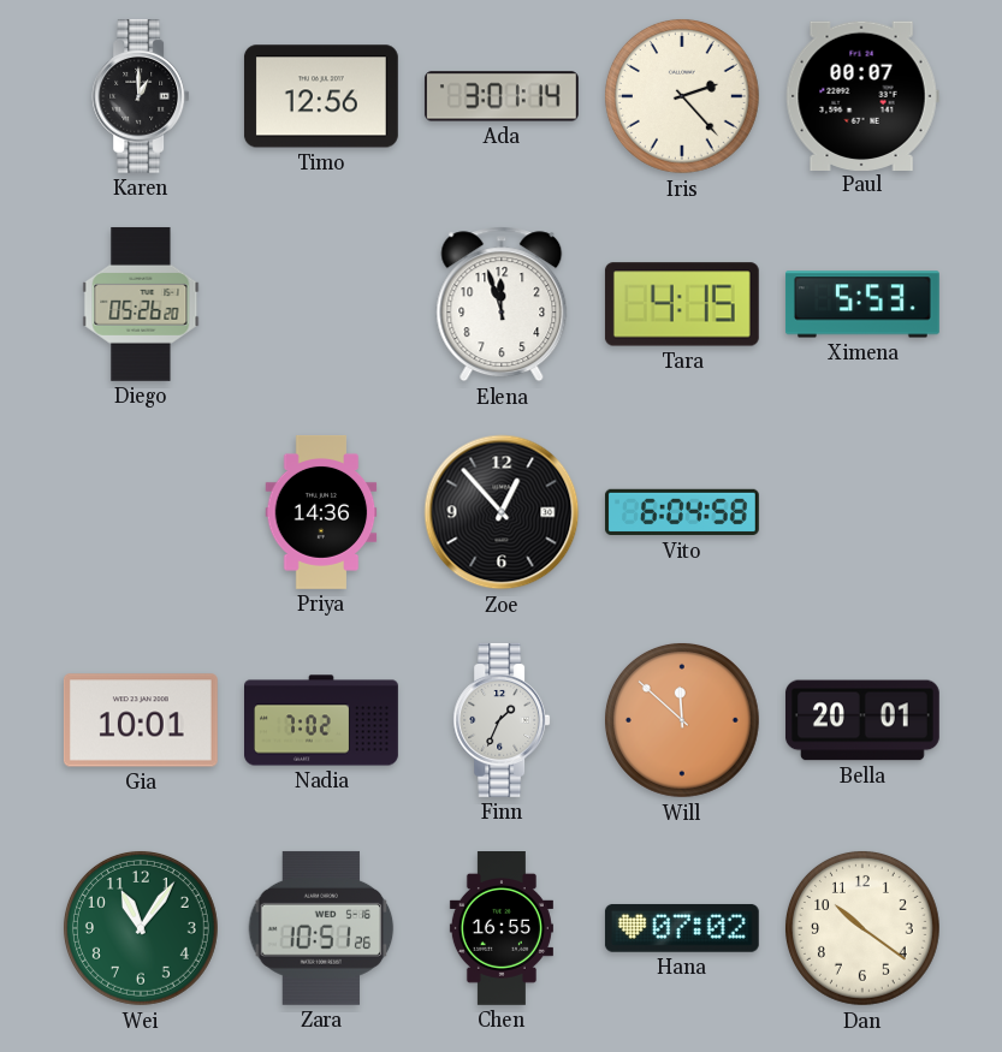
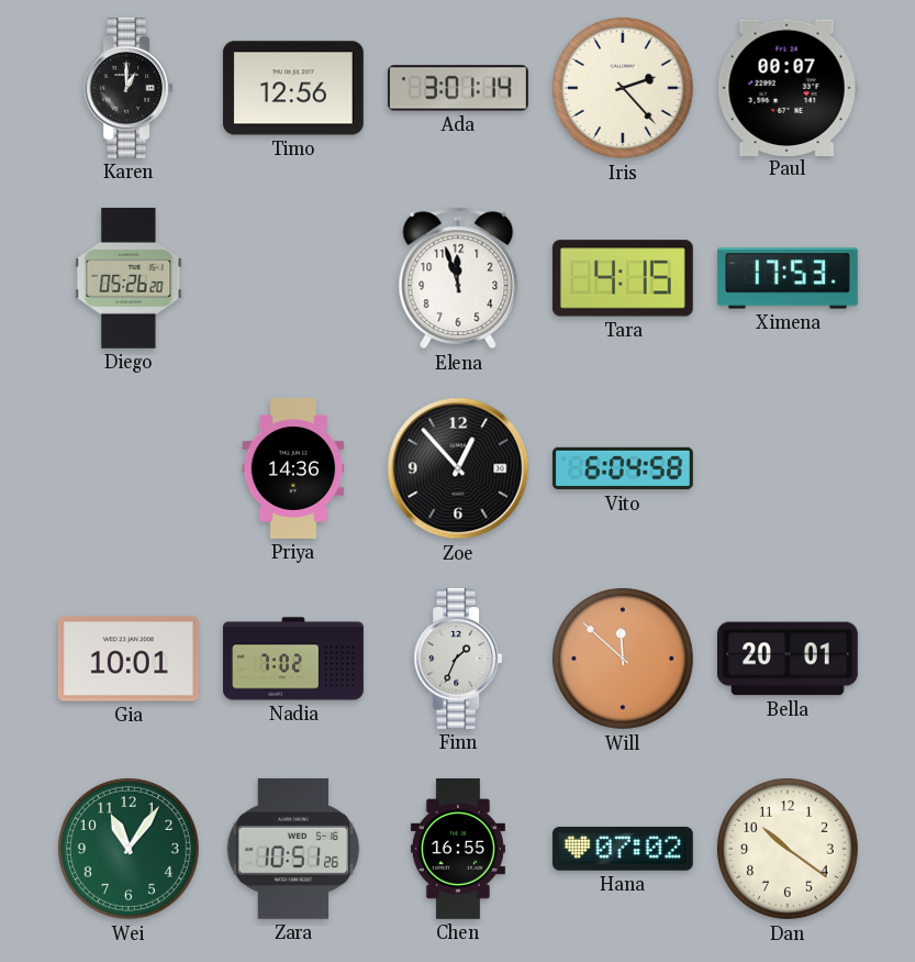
Ximena: 5:53 -> 17:53 (788, 278)
